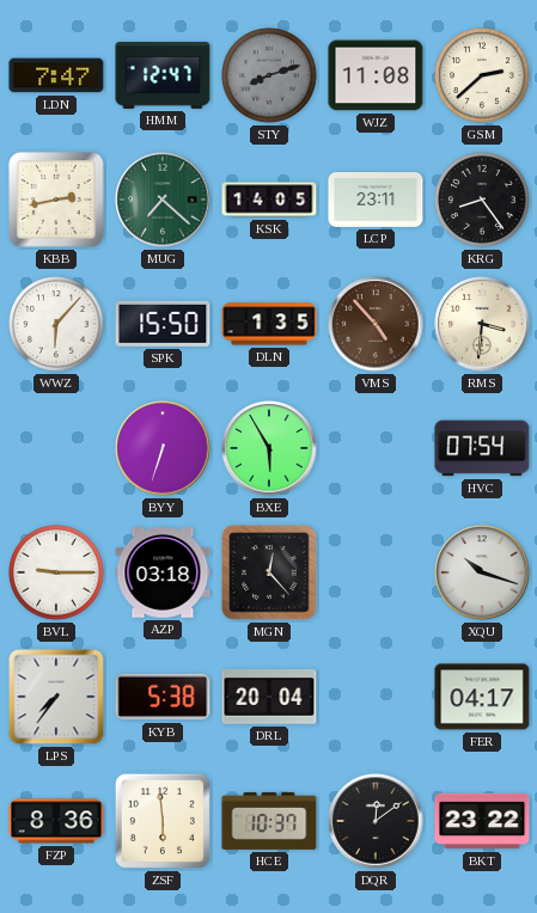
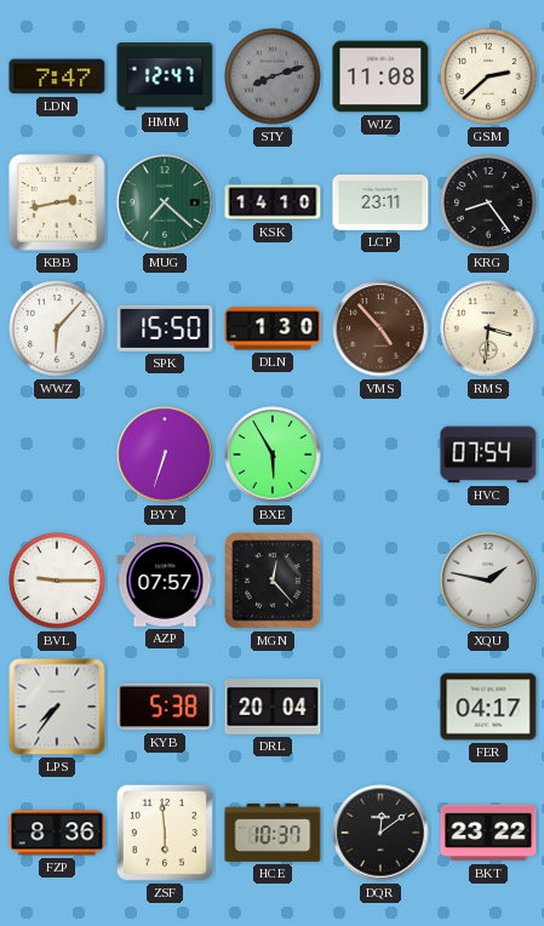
KSK: 14:05 -> 14:10 (273, 202)
DLN: 1:35 -> 1:30 (273, 328)
AZP: 03:18 -> 07:57 (165, 581)
XQU: 10:18 -> 1:47 (488, 581)
